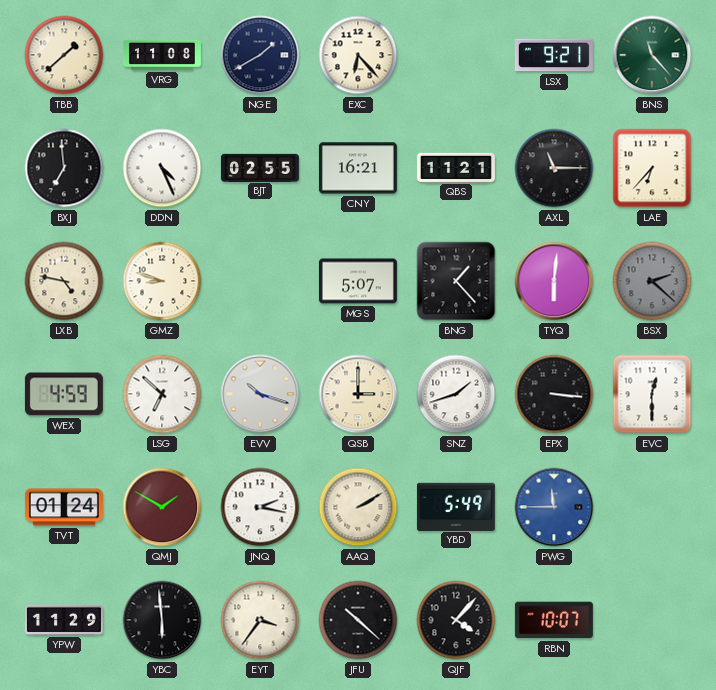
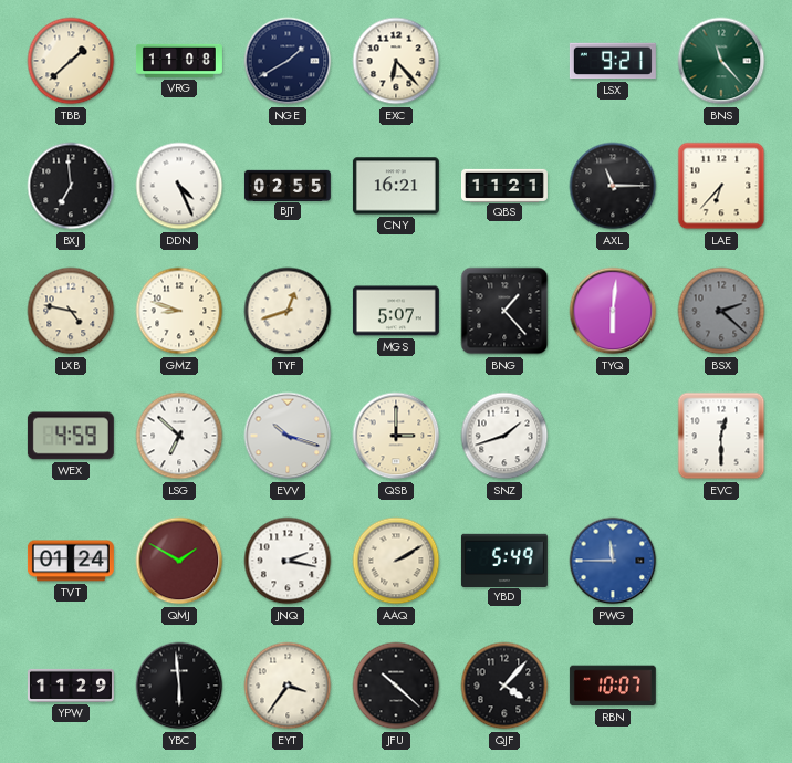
TYF: none -> 12:42 (288, 311)
EPX: 3:16 -> none (554, 394)
